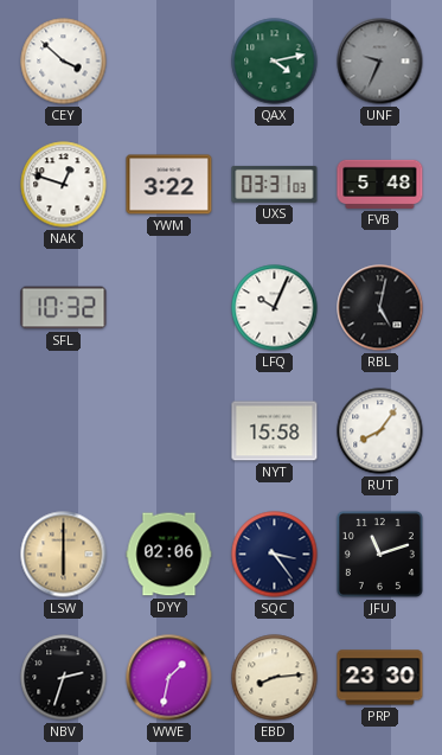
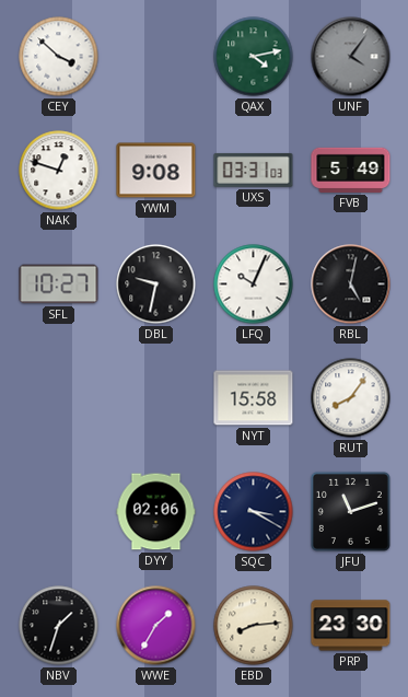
UNF: 9:34 -> 4:06 (351, 57)
YWM: 3:22 -> 9:08 (156, 171)
FVB: 5:48 -> 5:49 (351, 170)
SFL: 10:32 -> 10:27 (59, 284)
DBL: none -> 9:32 (156, 284)
LSW: 6:00 -> none (64, 555)
SQC: 3:24 -> 3:20 (254, 512)
NBV: 2:33 -> 1:33 (59, 626)
WWE: 1:32 -> 1:35 (156, 626)
